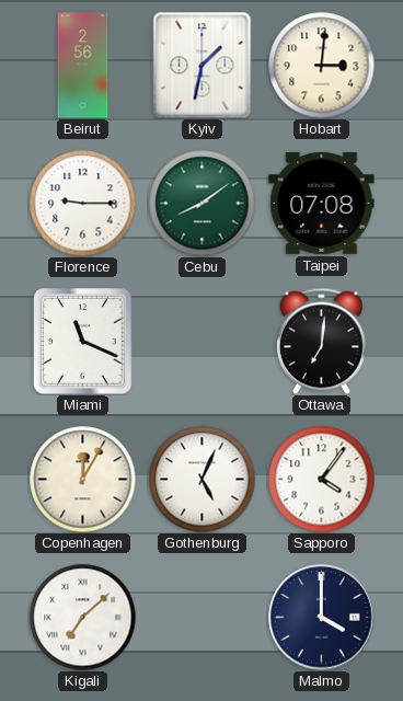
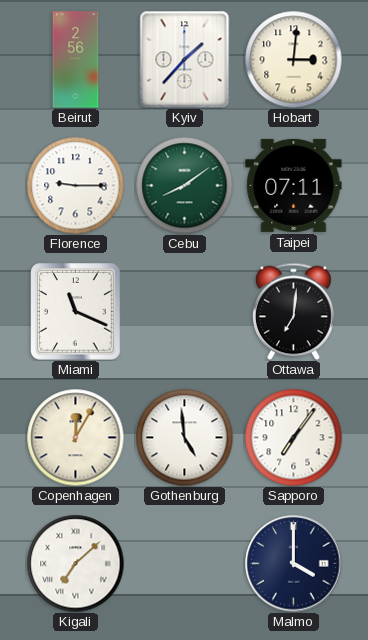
Kyiv: 1:32 -> 1:37 (185, 59)
Taipei: 07:08 -> 07:11 (294, 185)
Gothenburg: 5:04 -> 4:59 (184, 437)
Sapporo: 4:06 -> 7:06 (293, 437)
